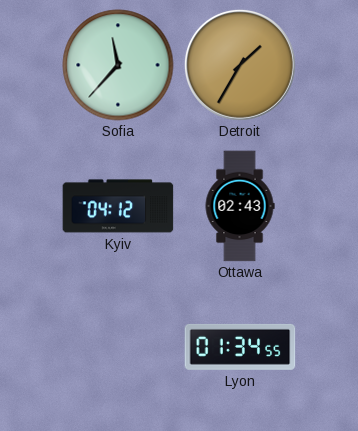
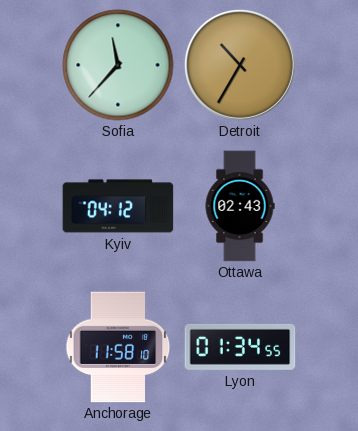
Detroit: 1:35 -> 10:35 (240, 65)
Anchorage: none -> 11:58 (118, 347)
